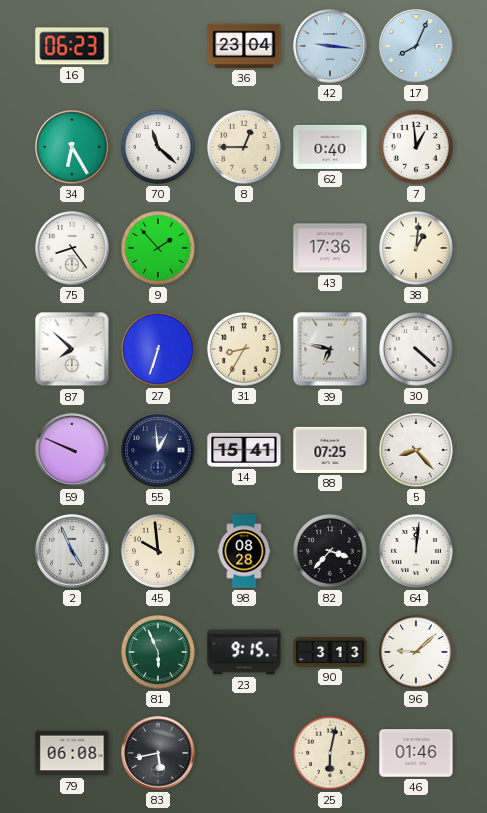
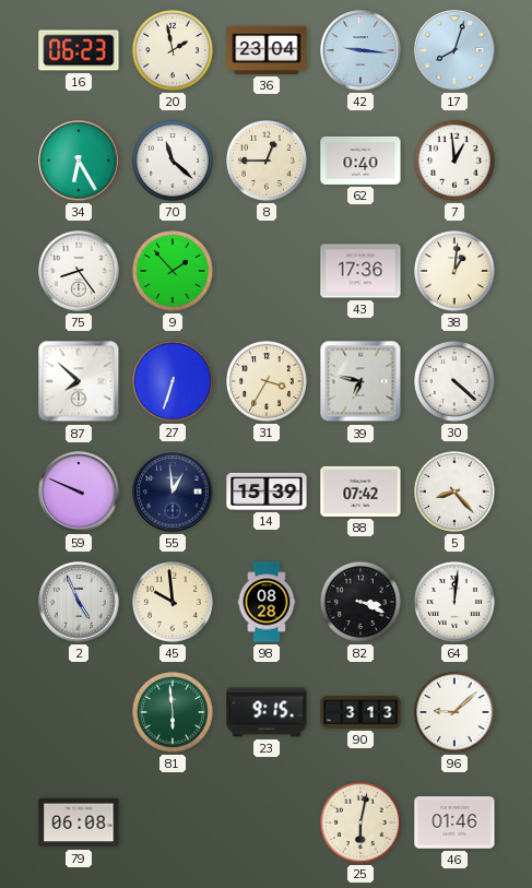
20: none -> 1:58 (173, 50)
17: 8:04 -> 8:03 (454, 50)
31: 8:35 -> 3:35 (267, 381)
14: 15:41 -> 15:39 (267, 492)
88: 07:25 -> 07:42 (360, 492)
82: 3:37 -> 3:19 (360, 602)
81: 5:56 -> 5:59 (173, 712)
83: 5:43 -> none (158, 753)
